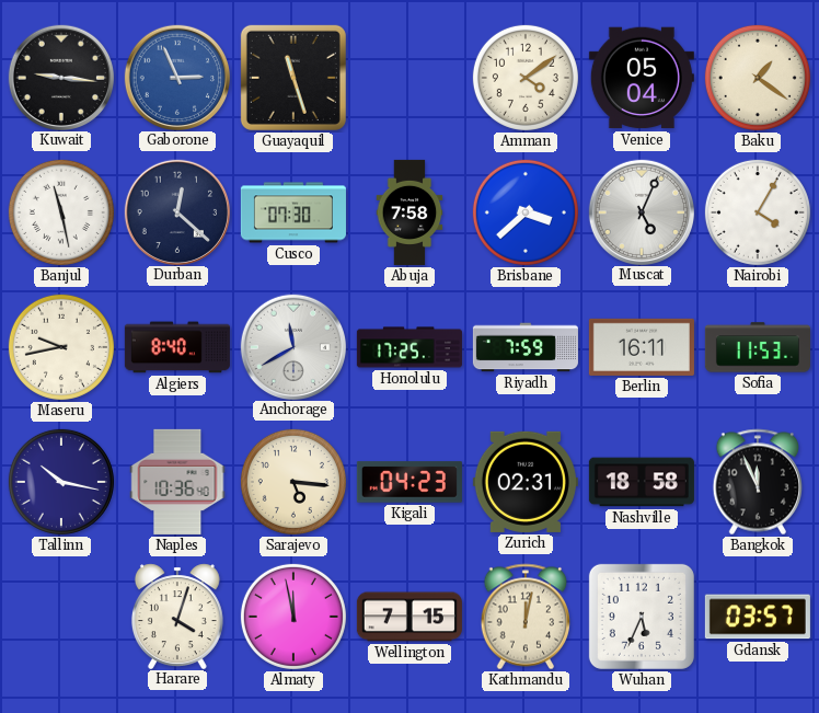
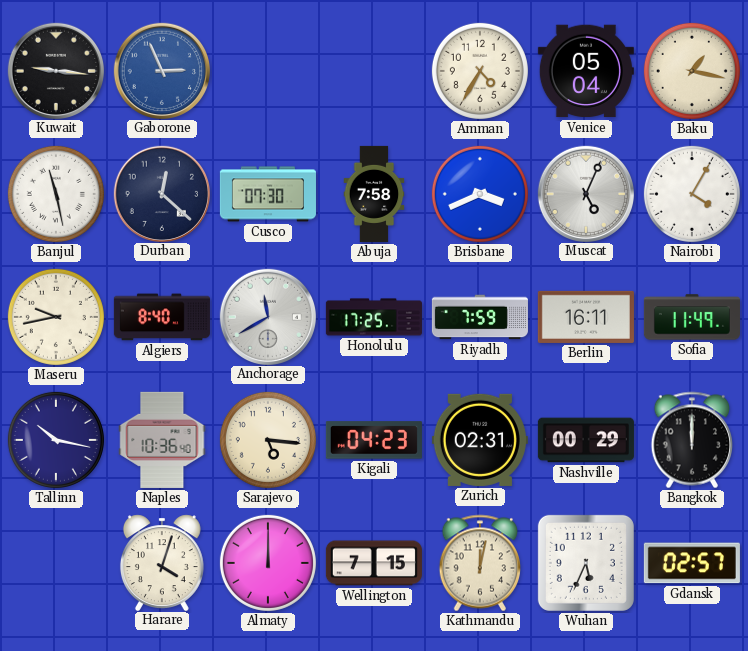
Guayaquil: 11:27 -> none (293, 78)
Amman: 4:09 -> 4:35 (480, 71)
Baku: 1:21 -> 1:17 (692, 71)
Brisbane: 3:38 -> 3:41 (480, 194)
Sofia: 11:53 -> 11:49 (692, 317)
Nashville: 18:58 -> 00:29 (586, 440)
Bangkok: 11:56 -> 12:00 (691, 440)
Almaty: 11:58 -> 12:00 (268, 563)
Gdansk: 03:57 -> 02:57 (692, 563)
